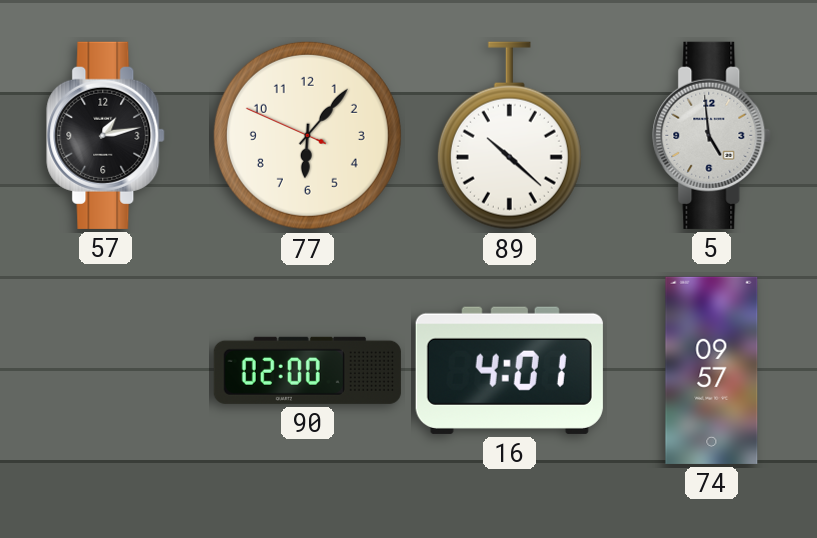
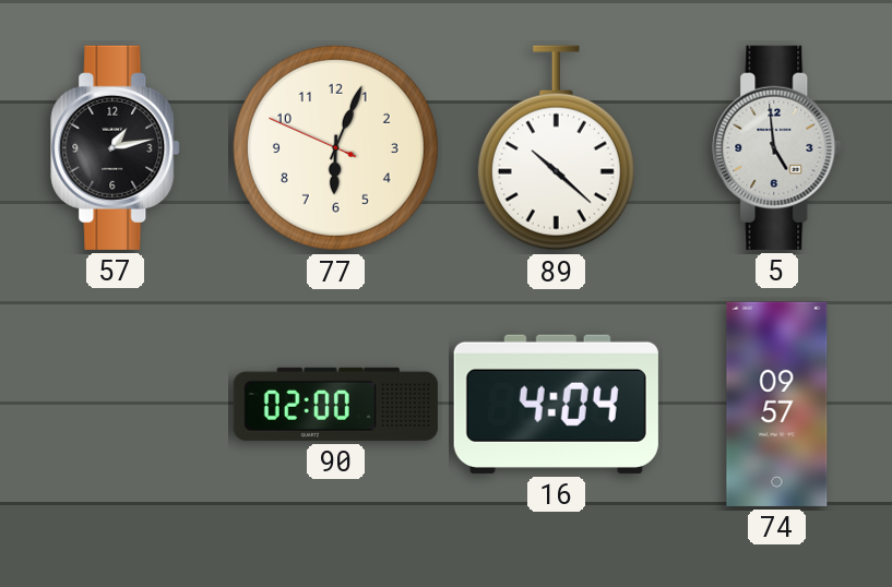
77: 6:06 -> 6:03 (335, 147)
16: 4:01 -> 4:04 (556, 404)
